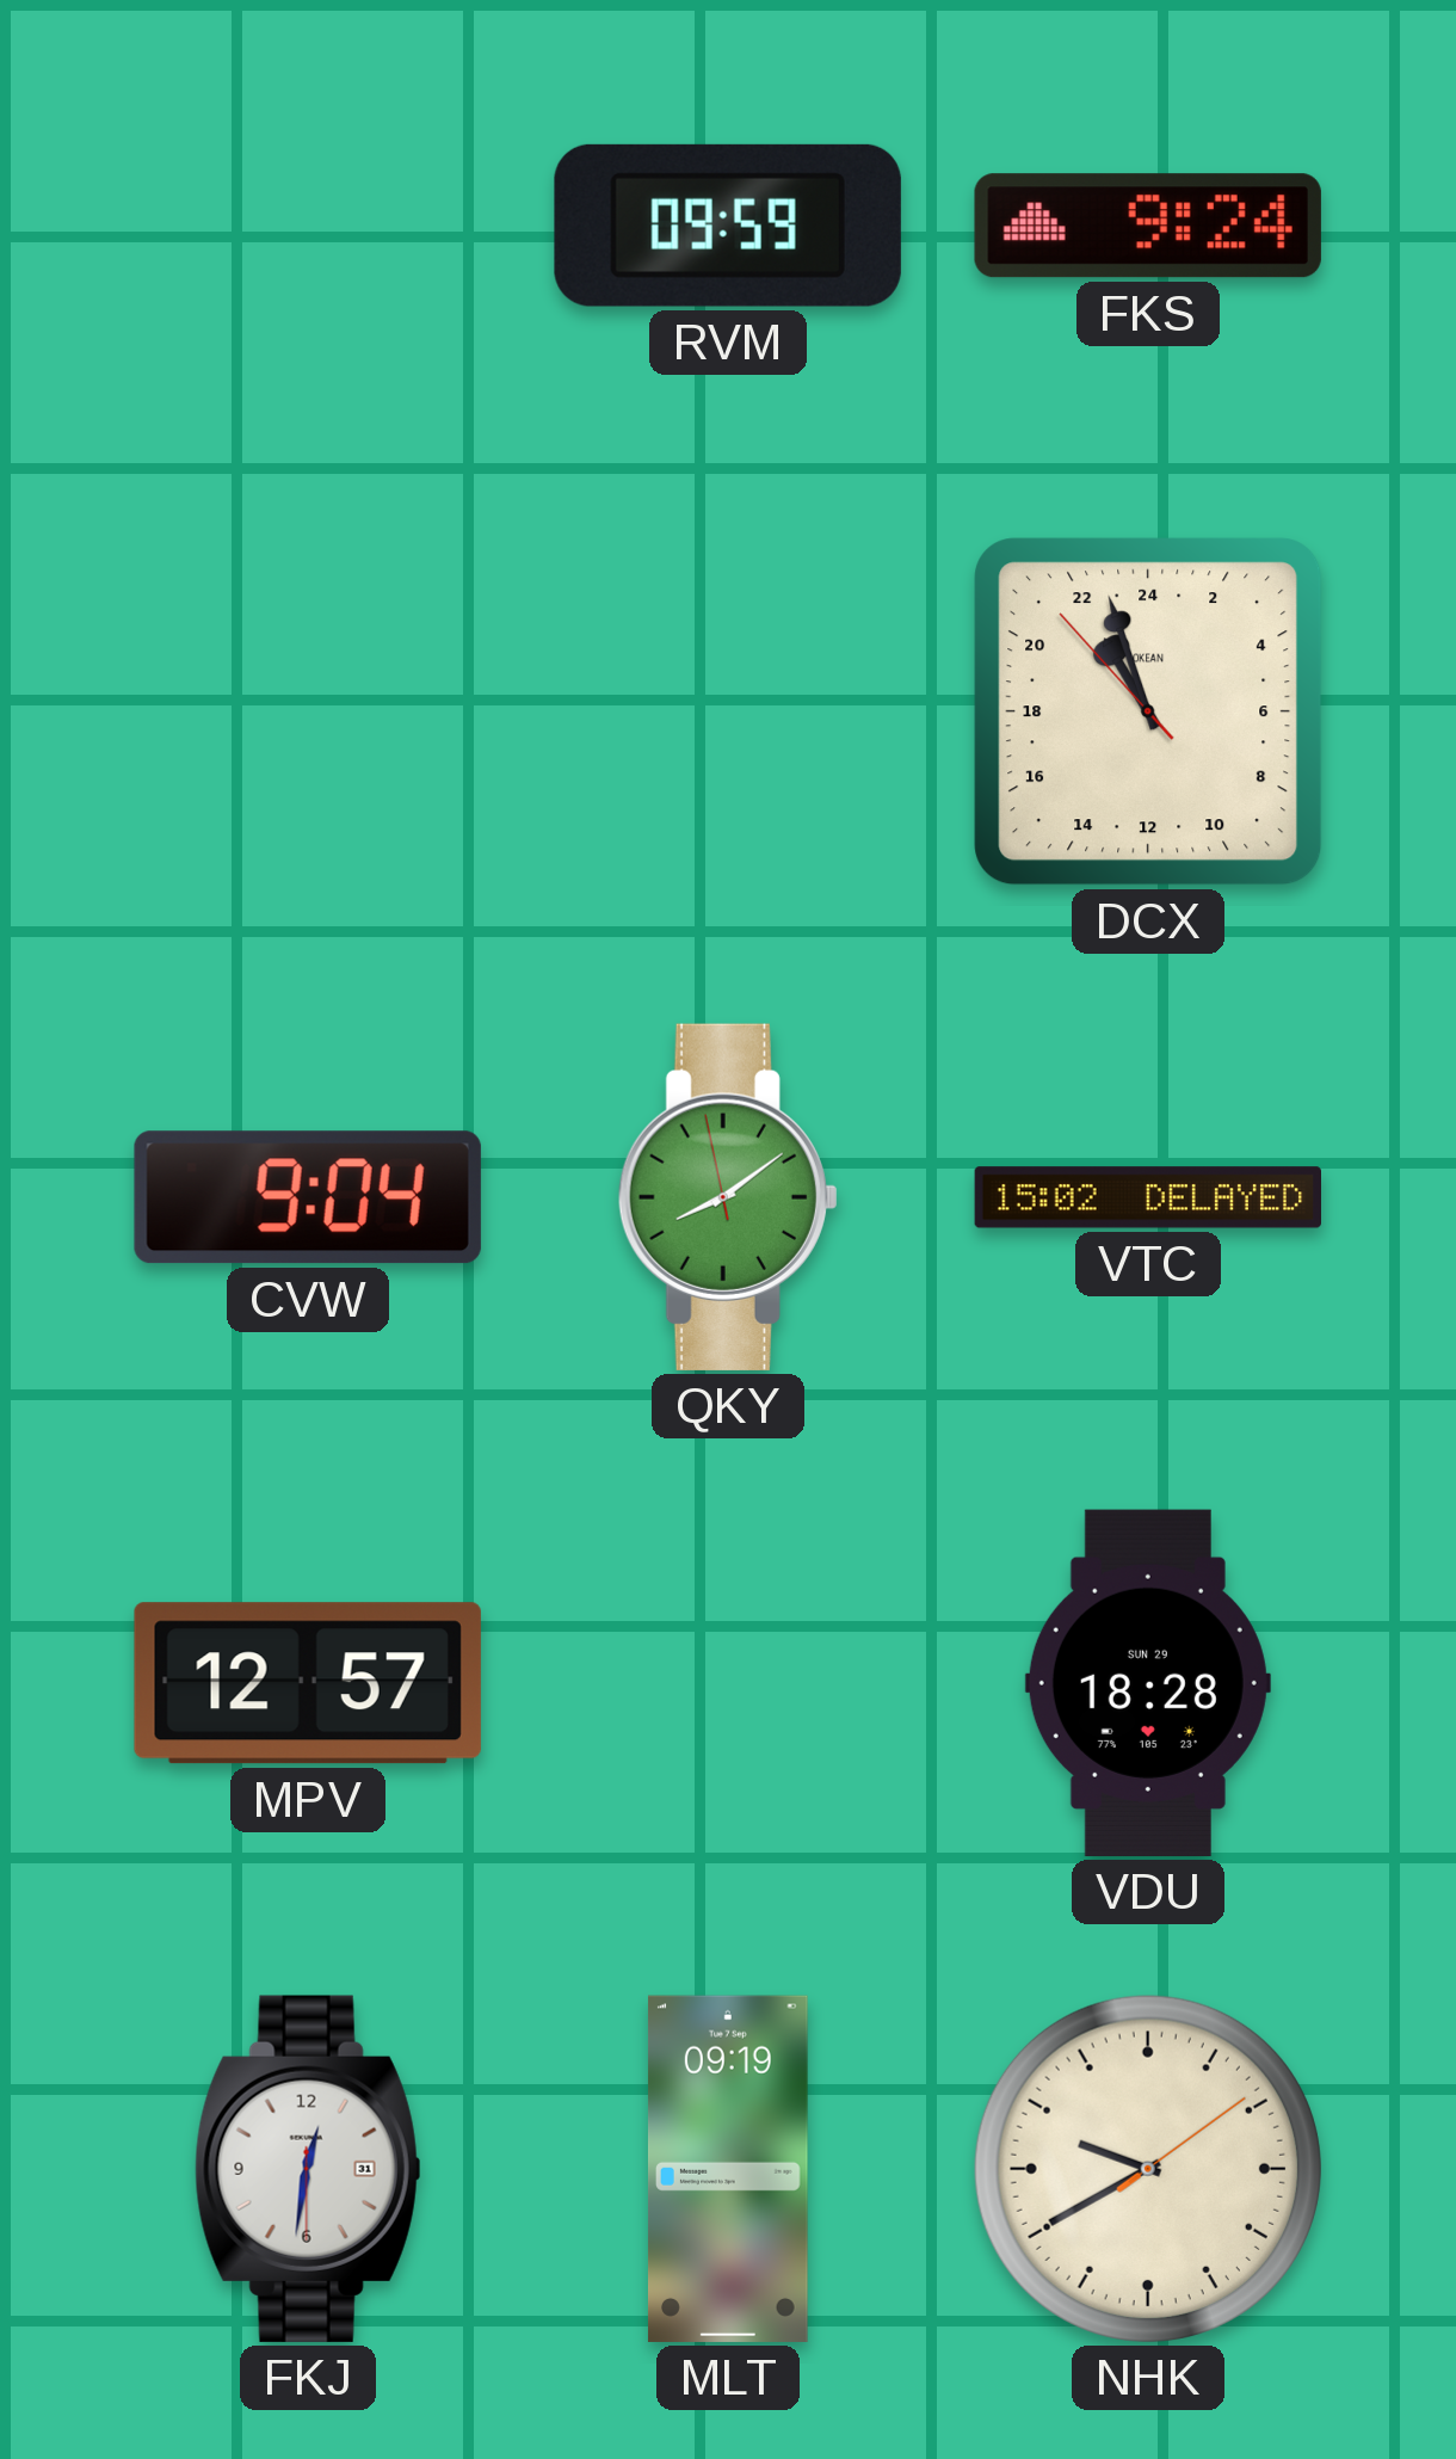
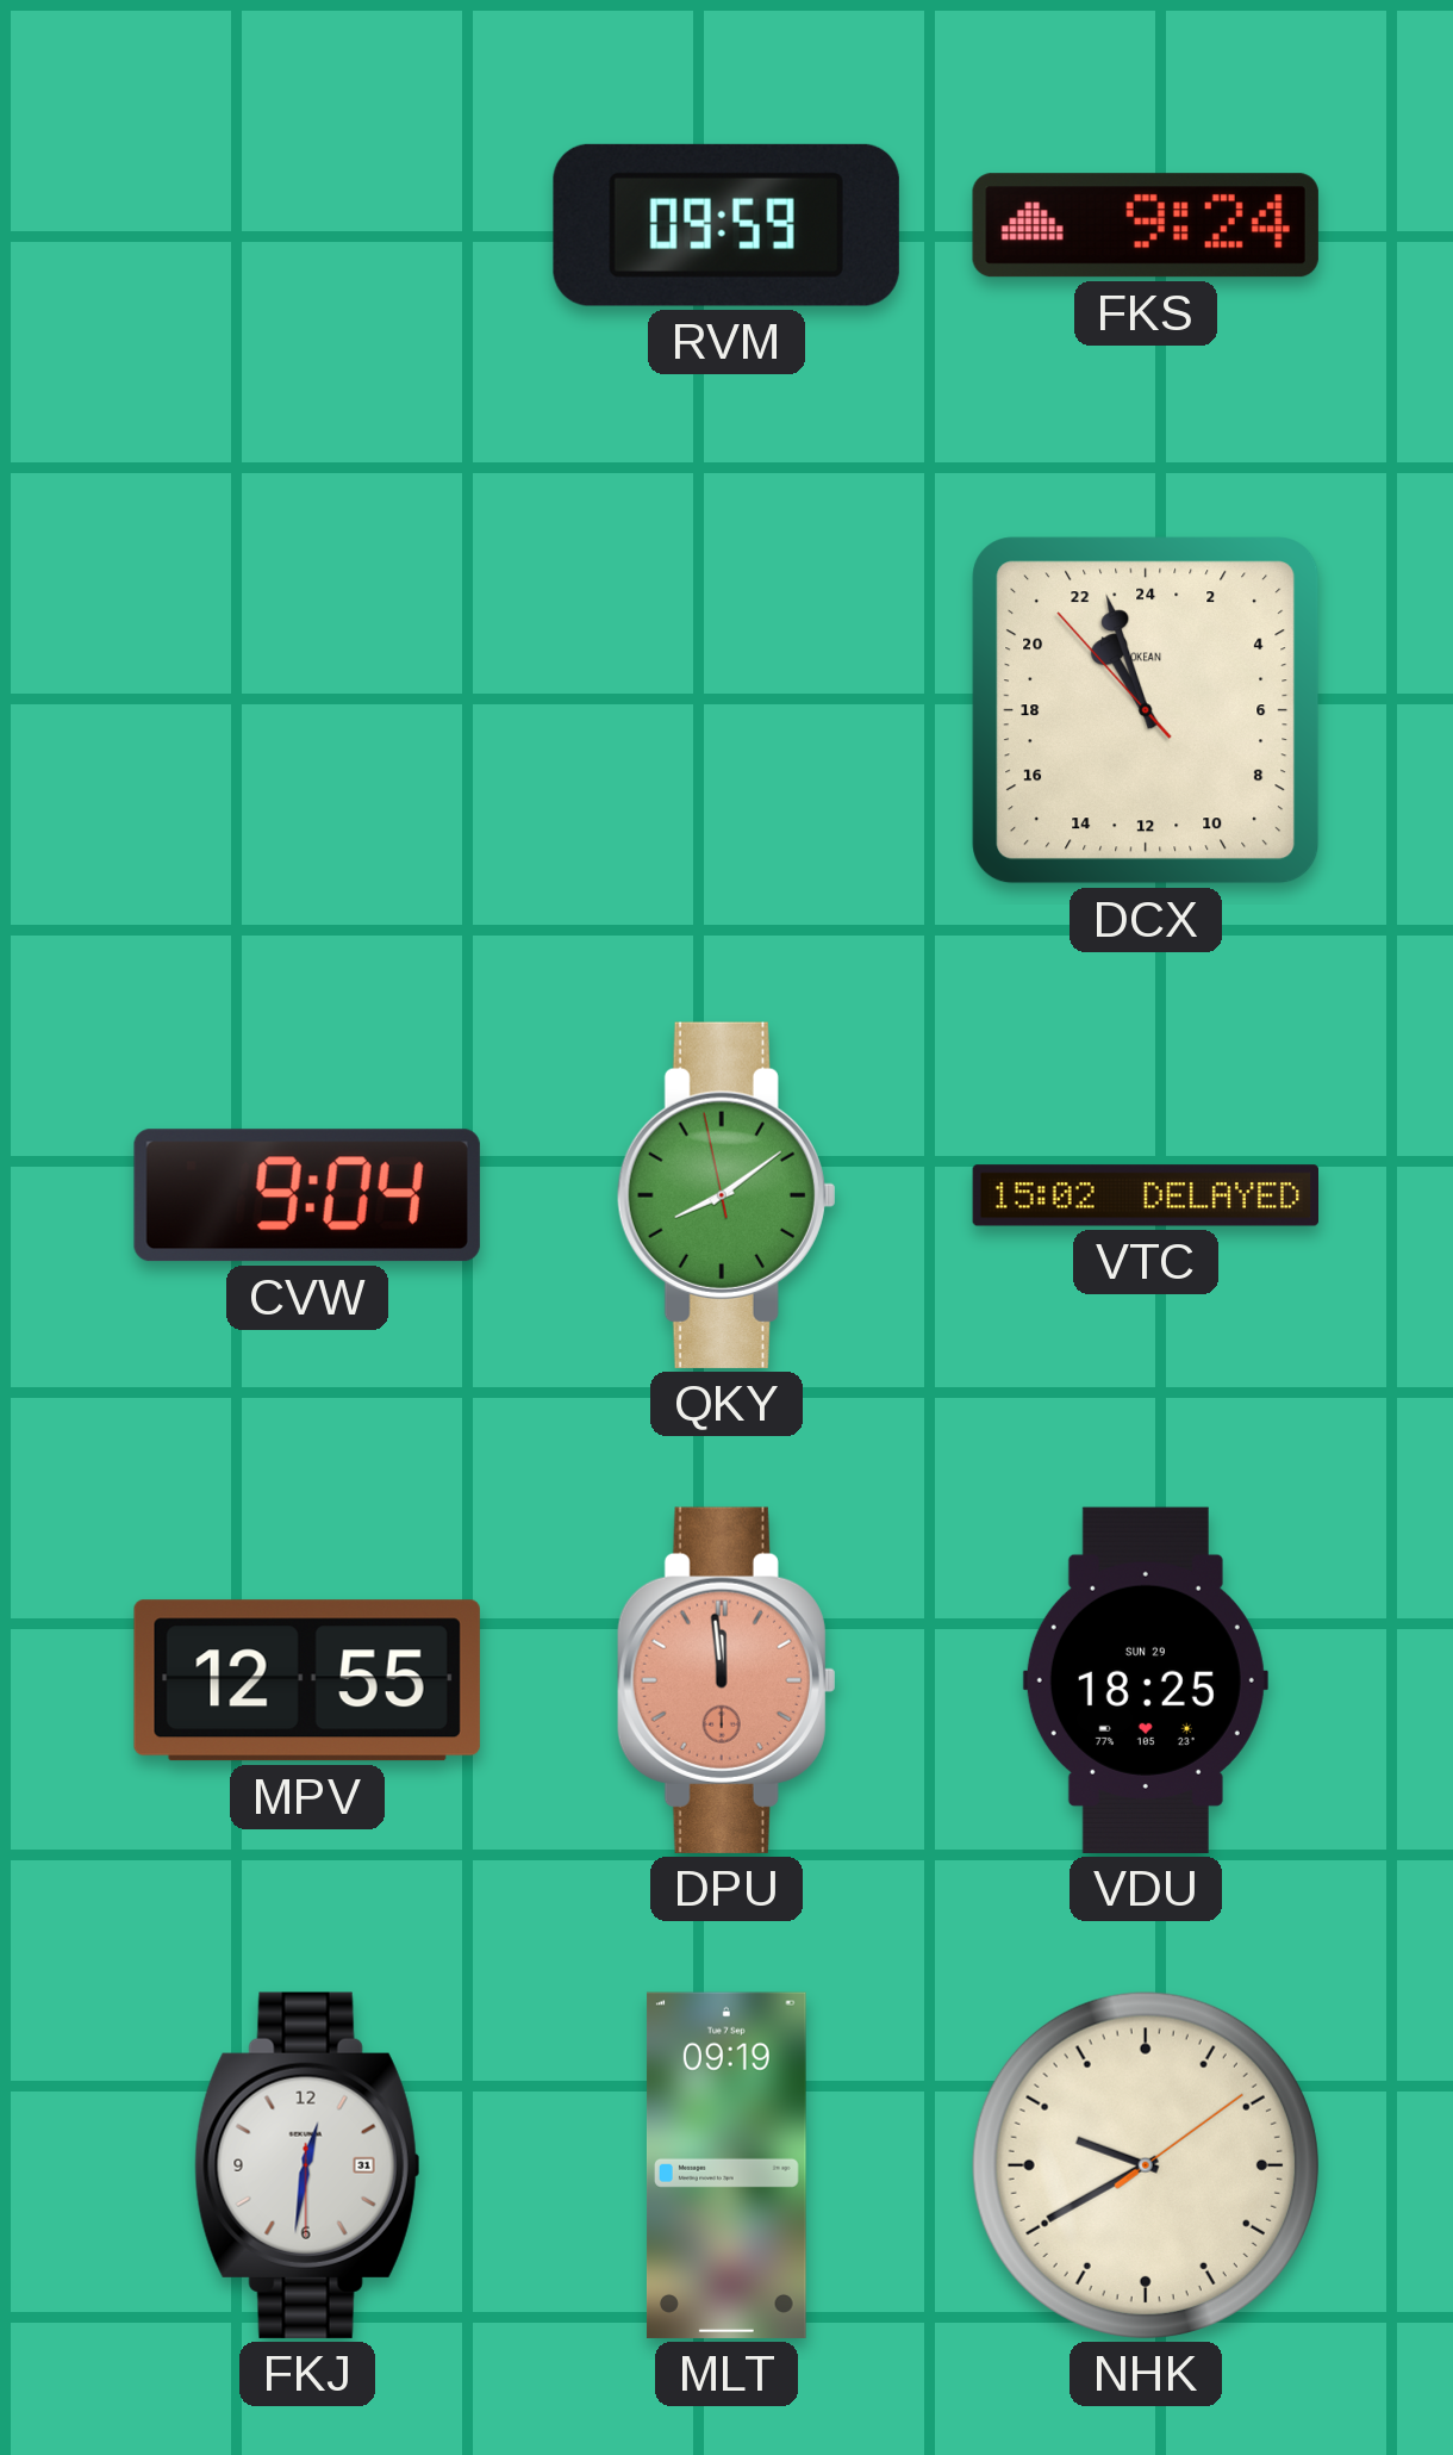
MPV: 12:57 -> 12:55 (307, 1680)
DPU: none -> 11:59 (726, 1680)
VDU: 18:28 -> 18:25 (1146, 1680)
